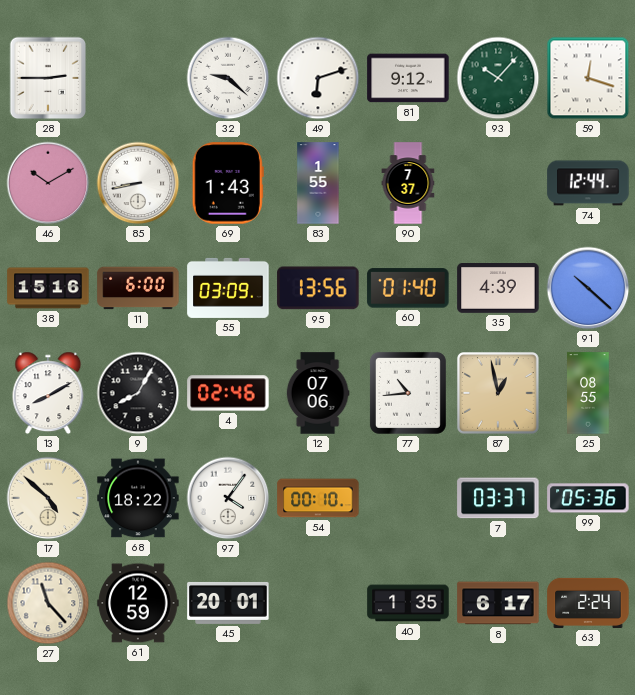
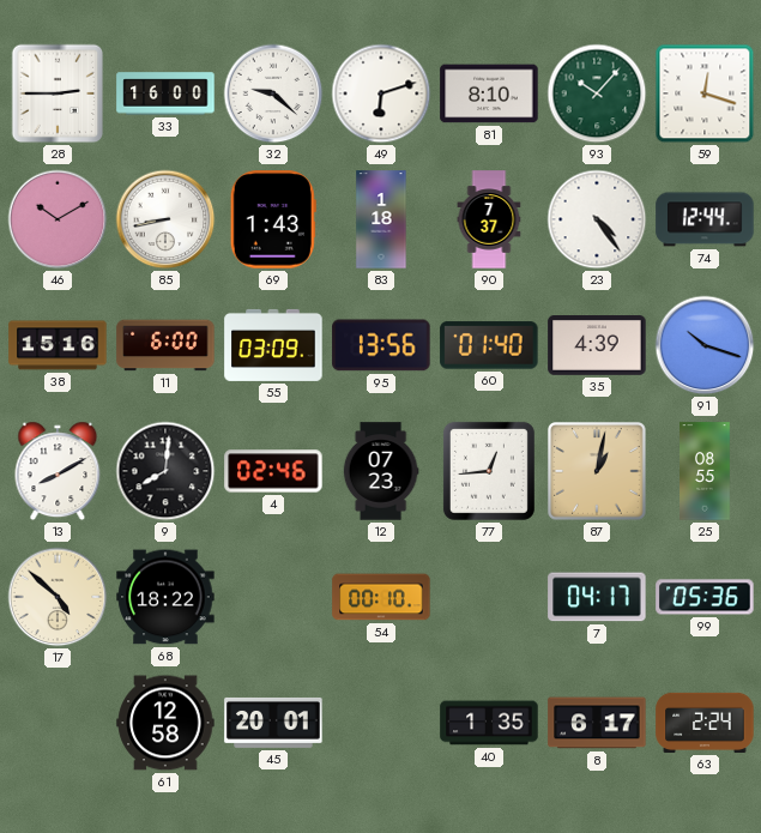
33: none -> 16:00 (165, 93)
81: 9:12 -> 8:10 (489, 93)
83: 1:55 -> 1:18 (381, 219)
23: none -> 4:24 (597, 219)
91: 10:22 -> 10:18 (705, 345)
9: 8:05 -> 8:01 (165, 471)
12: 07:06 -> 07:23 (381, 471)
77: 10:44 -> 12:44 (489, 471)
87: 12:58 -> 1:02 (598, 472)
97: 4:06 -> none (228, 498)
7: 03:37 -> 04:17 (597, 597)
27: 11:23 -> none (48, 603)
61: 12:59 -> 12:58 (165, 723)
